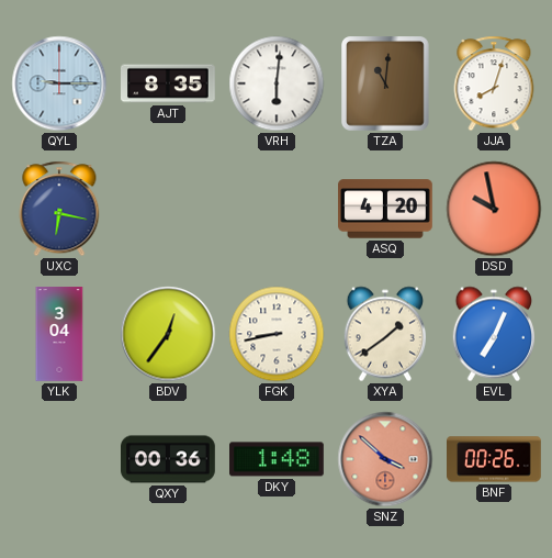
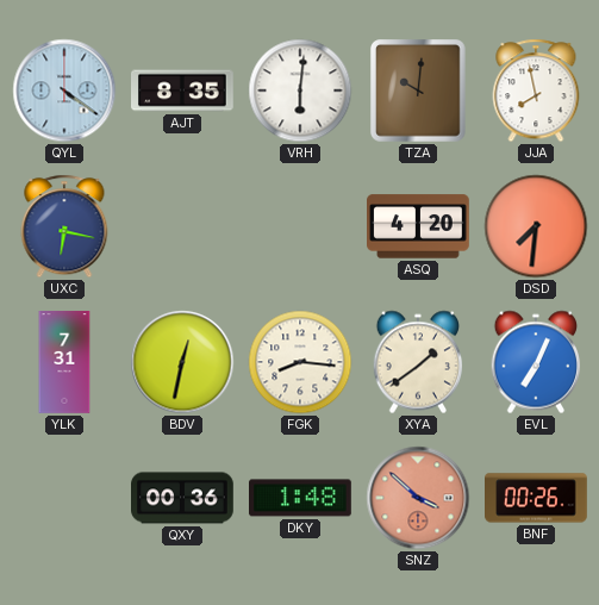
QYL: 9:15 -> 4:21 (64, 91)
TZA: 11:01 -> 10:01 (419, 91)
JJA: 8:03 -> 7:58 (536, 91)
DSD: 9:58 -> 7:31 (536, 226)
YLK: 3:04 -> 7:31 (64, 362)
BDV: 12:36 -> 12:32 (182, 362)
FGK: 8:43 -> 8:16 (300, 362)
